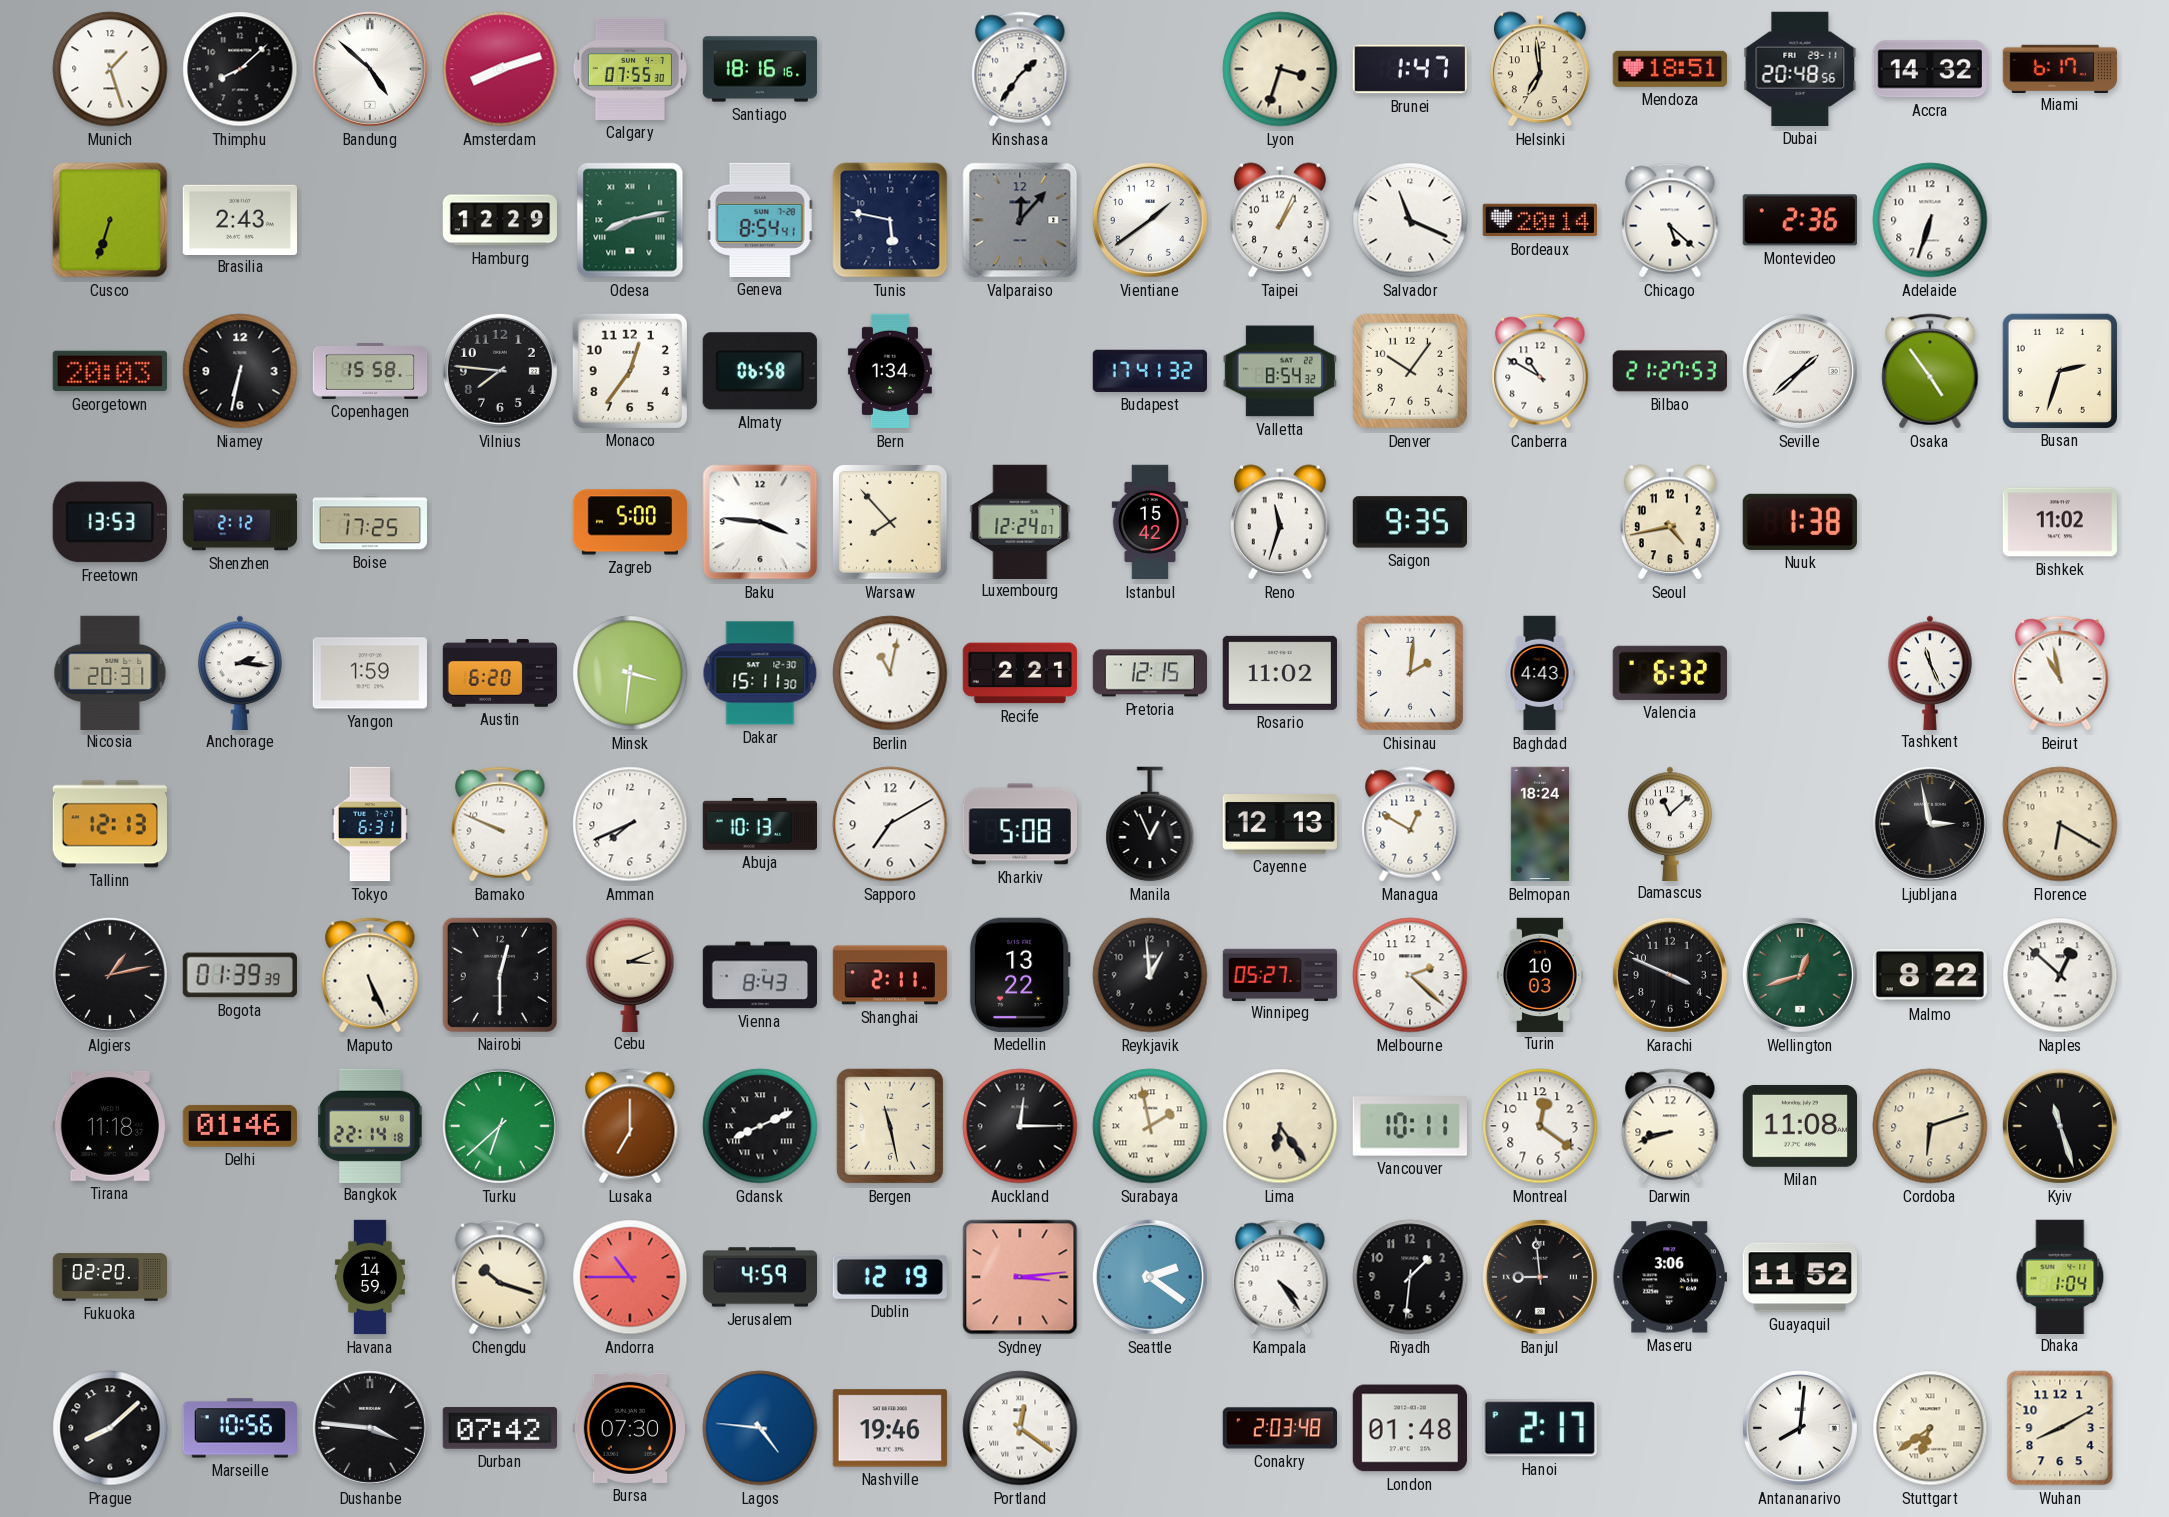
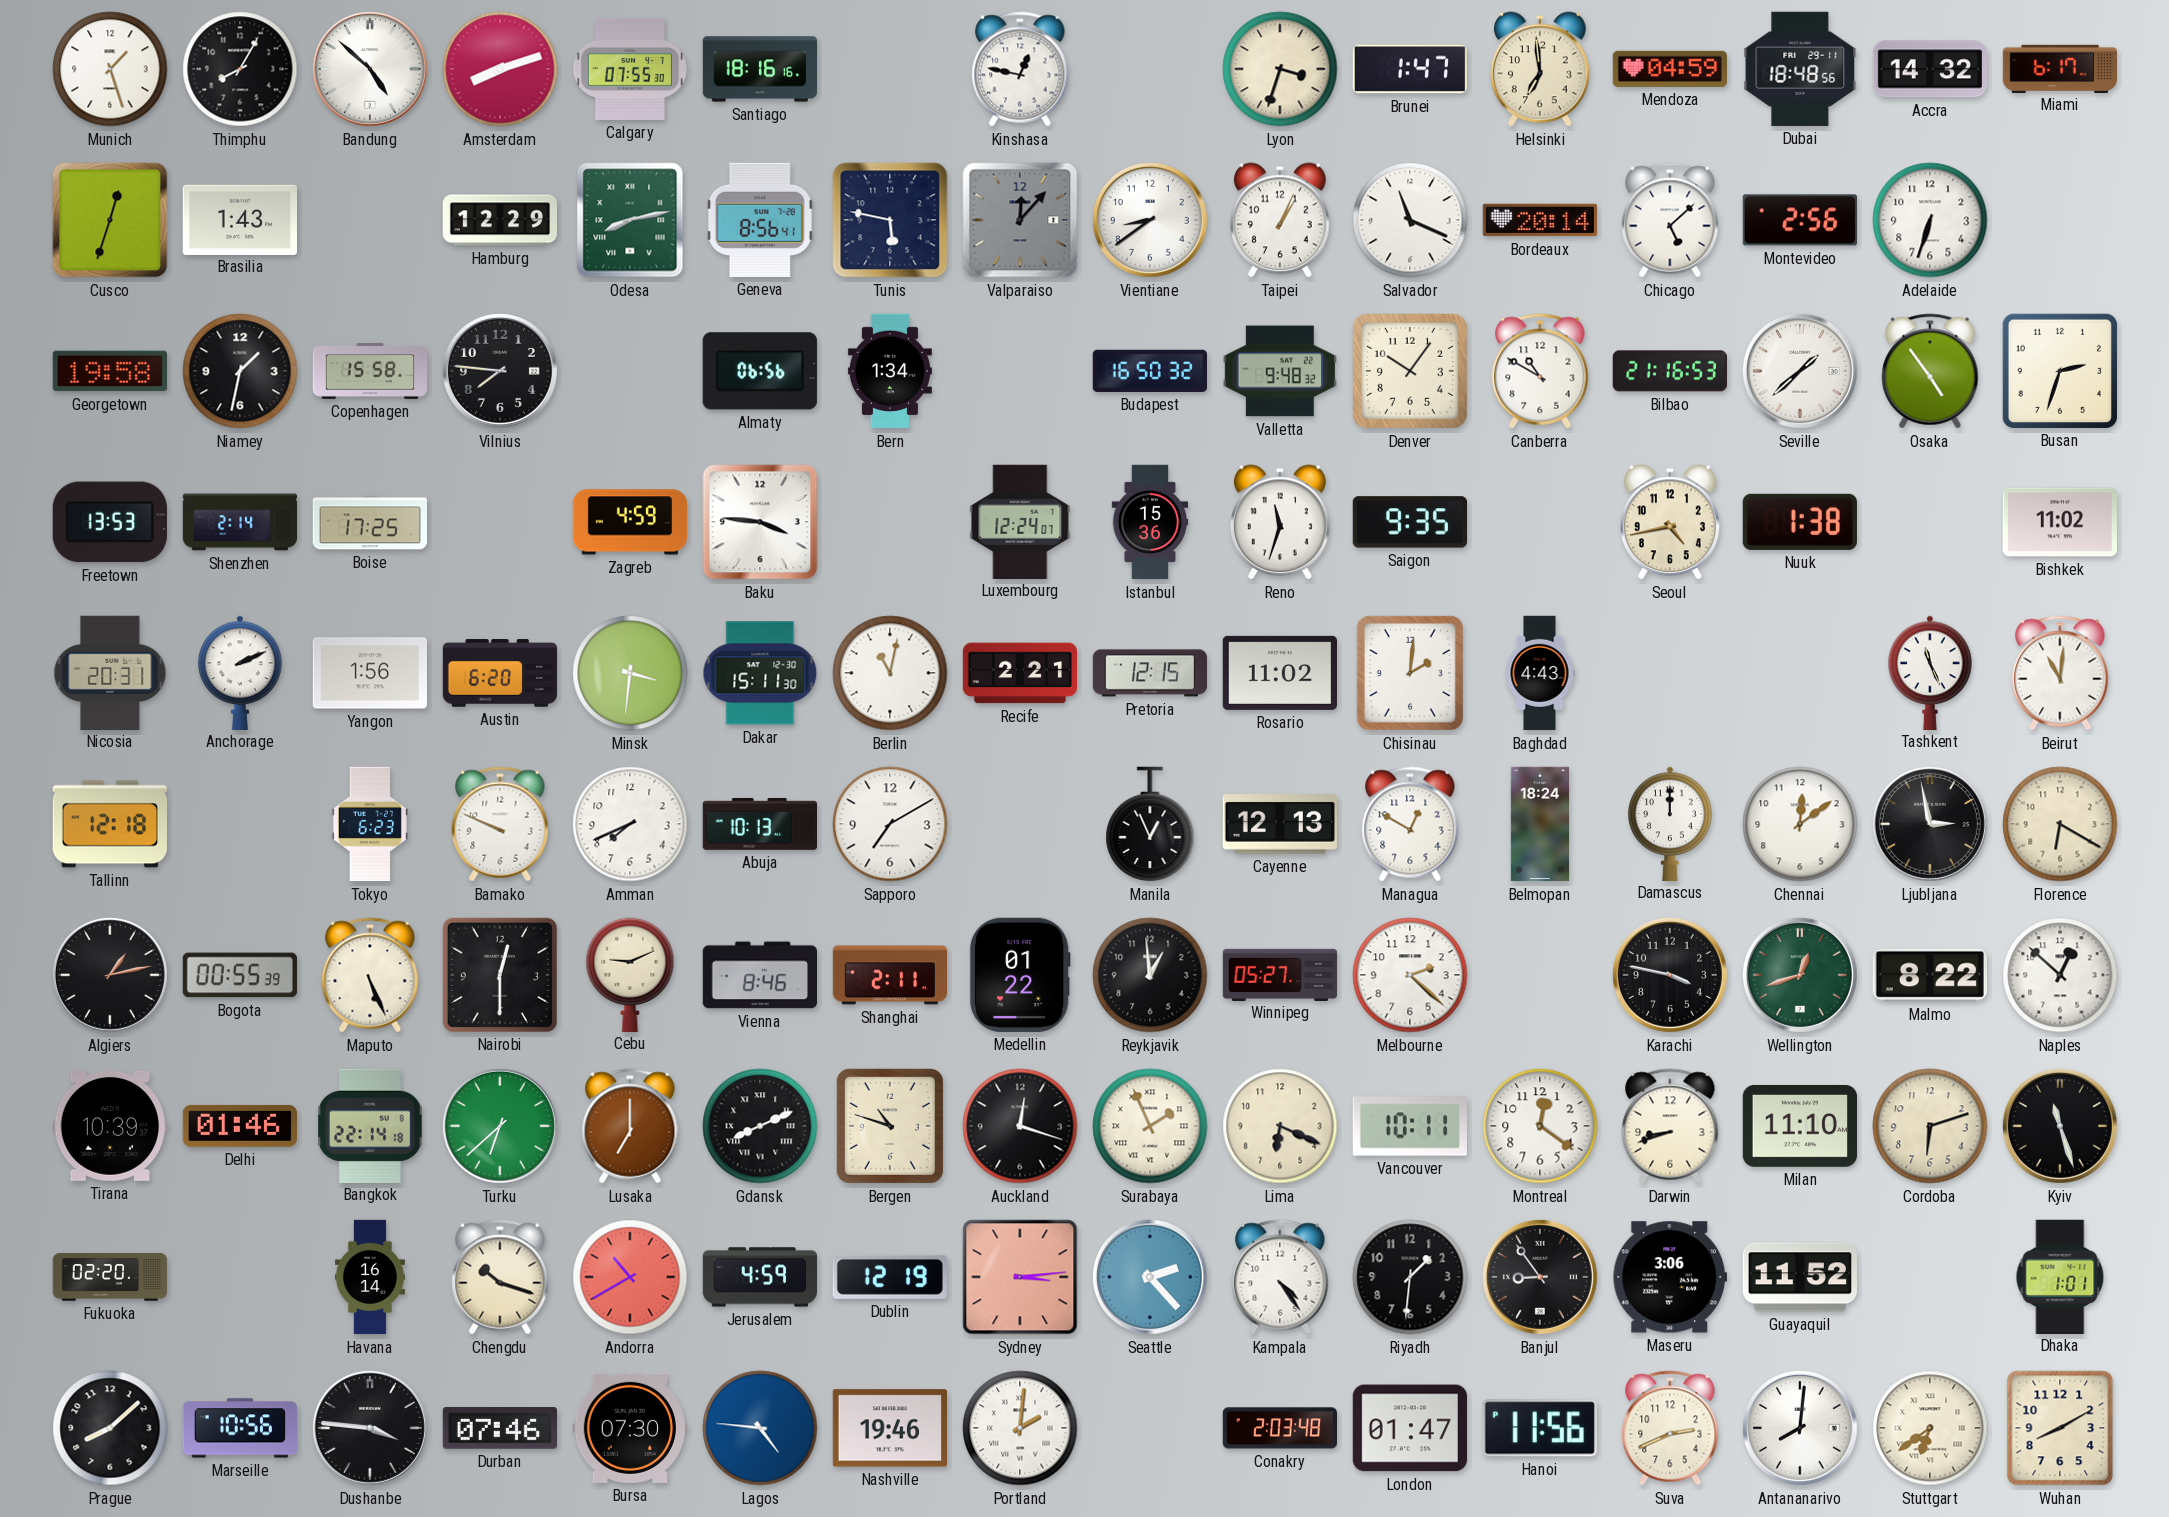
Thimphu: 8:08 -> 8:05 (240, 69)
Kinshasa: 1:36 -> 12:47 (1020, 69)
Mendoza: 18:51 -> 04:59 (1669, 69)
Dubai: 20:48 -> 18:48 (1800, 69)
Cusco: 6:33 -> 12:33 (110, 220)
Brasilia: 2:43 -> 1:43 (239, 219)
Geneva: 8:54 -> 8:56 (760, 220)
Vientiane: 1:39 -> 8:39 (1150, 220)
Chicago: 5:22 -> 5:08 (1670, 220)
Montevideo: 2:36 -> 2:56 (1799, 220)
Georgetown: 20:03 -> 19:58 (110, 371)
Niamey: 6:32 -> 1:32 (240, 371)
Monaco: 12:36 -> none (630, 371)
Almaty: 06:58 -> 06:56 (760, 371)
Budapest: 17:41 -> 16:50 (1149, 371)
Valletta: 8:54 -> 9:48 (1280, 371)
Bilbao: 21:27 -> 21:16 (1670, 371)
Shenzhen: 2:12 -> 2:14 (240, 522)
Zagreb: 5:00 -> 4:59 (630, 522)
Warsaw: 7:53 -> none (890, 522)
Istanbul: 15:42 -> 15:36 (1150, 522)
Anchorage: 2:16 -> 2:11 (240, 672)
Yangon: 1:59 -> 1:56 (370, 673)
Valencia: 6:32 -> none (1670, 673)
Beirut: 10:58 -> 11:01 (2060, 673)
Tallinn: 12:13 -> 12:18 (110, 824)
Tokyo: 6:31 -> 6:23 (370, 824)
Kharkiv: 5:08 -> none (1019, 824)
Damascus: 11:08 -> 12:00 (1670, 823)
Chennai: none -> 12:09 (1800, 824)
Bogota: 01:39 -> 00:55 (240, 975)
Cebu: 3:11 -> 9:11 (630, 974)
Vienna: 8:43 -> 8:46 (760, 975)
Medellin: 13:22 -> 01:22 (1020, 975)
Turin: 10:03 -> none (1540, 974)
Karachi: 3:49 -> 3:47 (1670, 975)
Tirana: 11:18 -> 10:39 (110, 1126)
Bergen: 11:28 -> 10:48 (890, 1126)
Auckland: 12:15 -> 12:18 (1020, 1126)
Surabaya: 1:58 -> 1:56 (1150, 1126)
Lima: 6:24 -> 6:19 (1280, 1126)
Milan: 11:08 -> 11:10 (1799, 1126)
Havana: 14:59 -> 16:14 (370, 1277)
Andorra: 10:45 -> 10:40 (630, 1277)
Seattle: 2:21 -> 2:23 (1150, 1277)
Banjul: 8:59 -> 8:54 (1540, 1277)
Dhaka: 1:04 -> 1:01 (2060, 1276)
Durban: 07:42 -> 07:46 (499, 1428)
Portland: 12:21 -> 2:01 (1020, 1428)
London: 01:48 -> 01:47 (1410, 1428)
Hanoi: 2:17 -> 11:56 (1540, 1428)
Suva: none -> 2:41 (1670, 1428)
